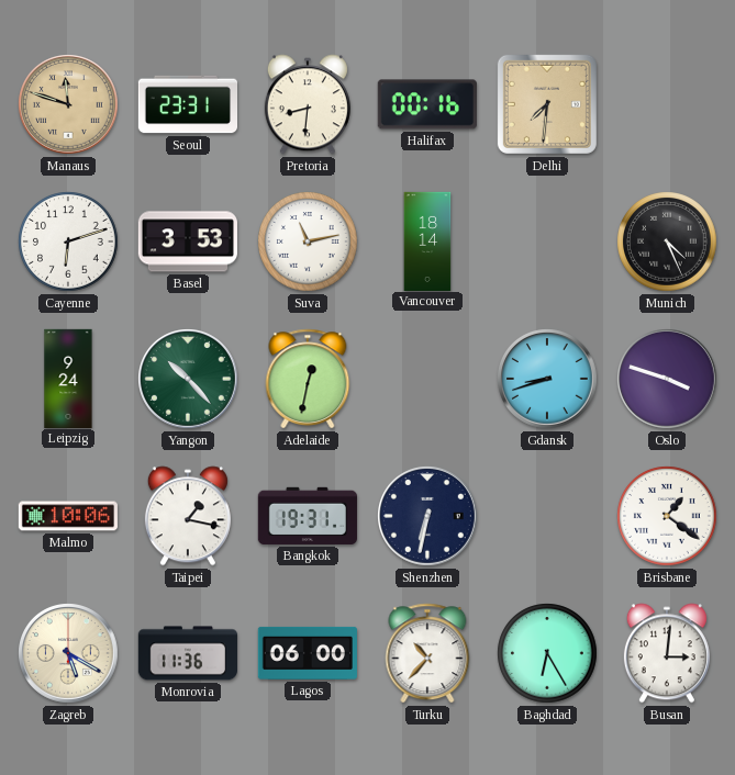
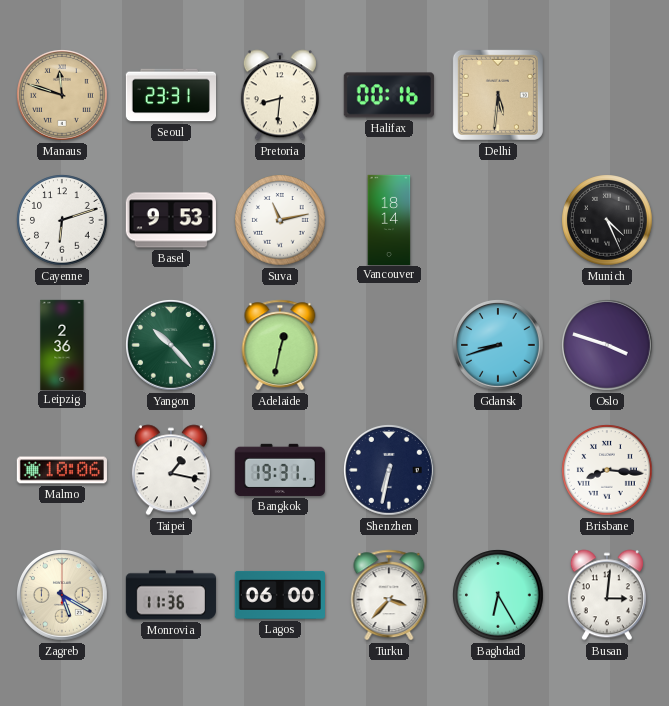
Delhi: 7:31 -> 5:31 (498, 95)
Basel: 3:53 -> 9:53 (171, 220)
Leipzig: 9:24 -> 2:36 (62, 344)
Brisbane: 1:21 -> 8:16 (607, 470)
Turku: 10:37 -> 3:37 (389, 595)
